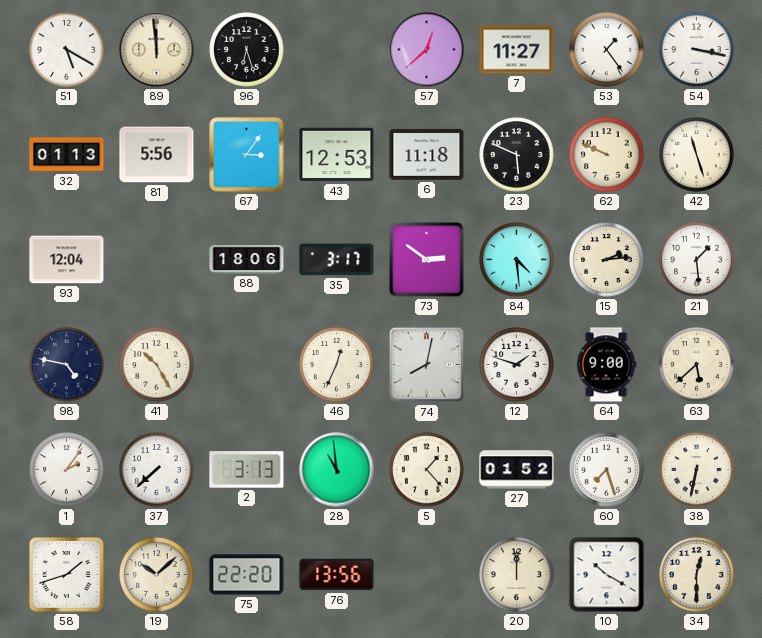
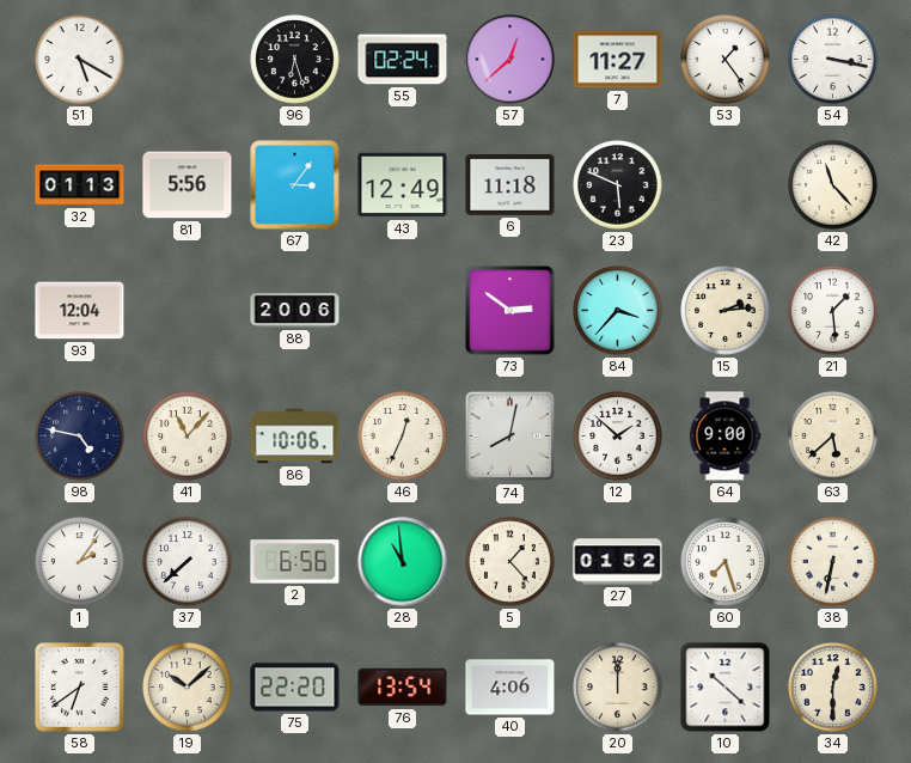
89: 11:59 -> none (157, 50)
55: none -> 02:24 (403, 60)
43: 12:53 -> 12:49 (403, 185)
62: 9:49 -> none (607, 155)
42: 11:27 -> 11:23 (833, 185)
88: 18:06 -> 20:06 (295, 311)
35: 3:17 -> none (337, 260)
84: 4:29 -> 3:37 (618, 311)
41: 10:25 -> 11:07 (188, 437)
86: none -> 10:06 (295, 437)
12: 1:48 -> 1:52 (618, 437)
2: 3:13 -> 6:56 (295, 562)
58: 1:42 -> 6:39 (80, 688)
76: 13:56 -> 13:54 (403, 688)
40: none -> 4:06 (510, 688)
10: 10:20 -> 10:22 (726, 688)
